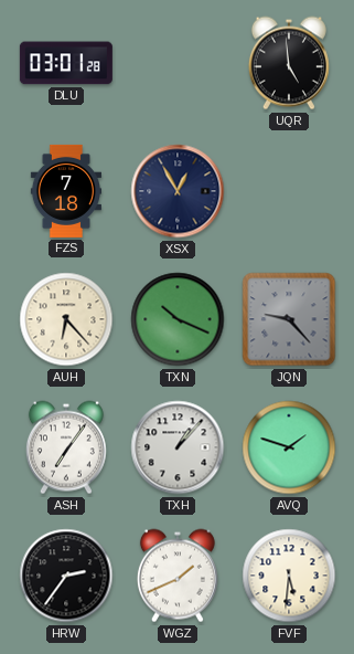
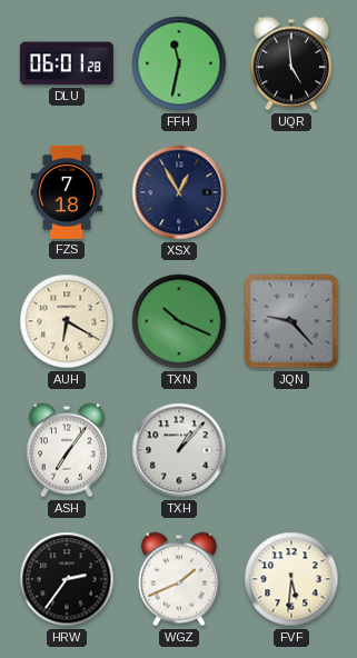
DLU: 03:01 -> 06:01 (67, 63)
FFH: none -> 11:32 (179, 63)
AUH: 6:23 -> 6:20 (67, 321)
AVQ: 1:48 -> none (289, 447)
